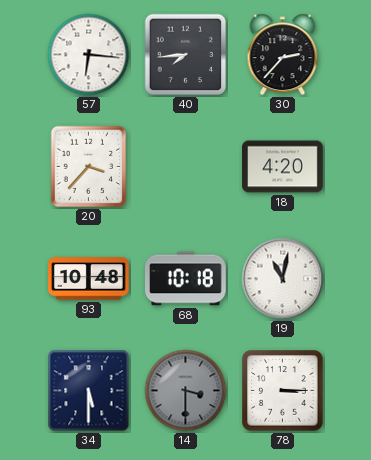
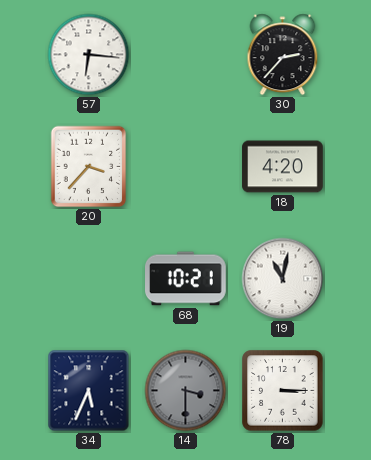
40: 7:44 -> none (186, 55)
93: 10:48 -> none (89, 279)
68: 10:18 -> 10:21 (186, 279)
34: 5:30 -> 5:34 (89, 391)
